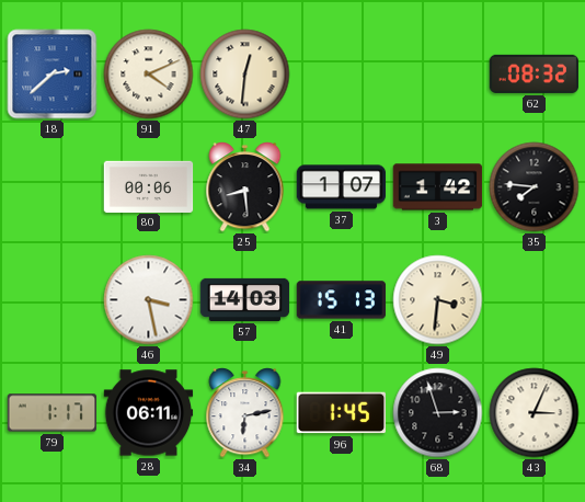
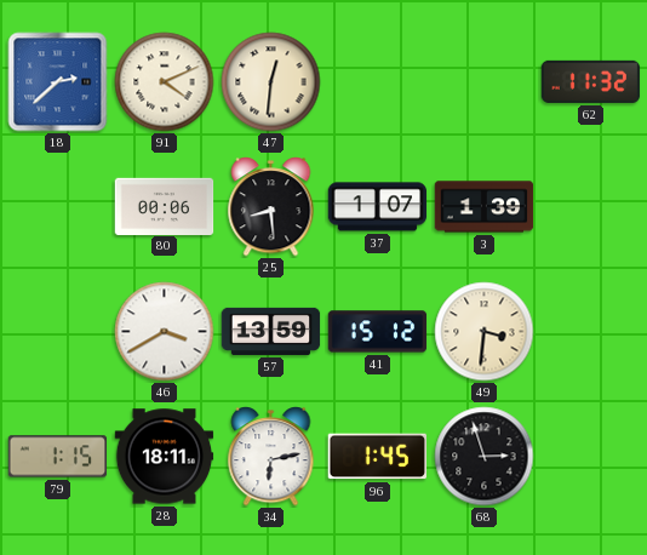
62: 08:32 -> 11:32 (591, 81)
3: 1:42 -> 1:39 (485, 207)
35: 7:46 -> none (535, 187)
46: 3:28 -> 3:40 (165, 332)
57: 14:03 -> 13:59 (271, 331)
41: 15:13 -> 15:12 (378, 332)
79: 1:17 -> 1:15 (58, 457)
28: 06:11 -> 18:11 (165, 457)
43: 3:04 -> none (535, 413)
